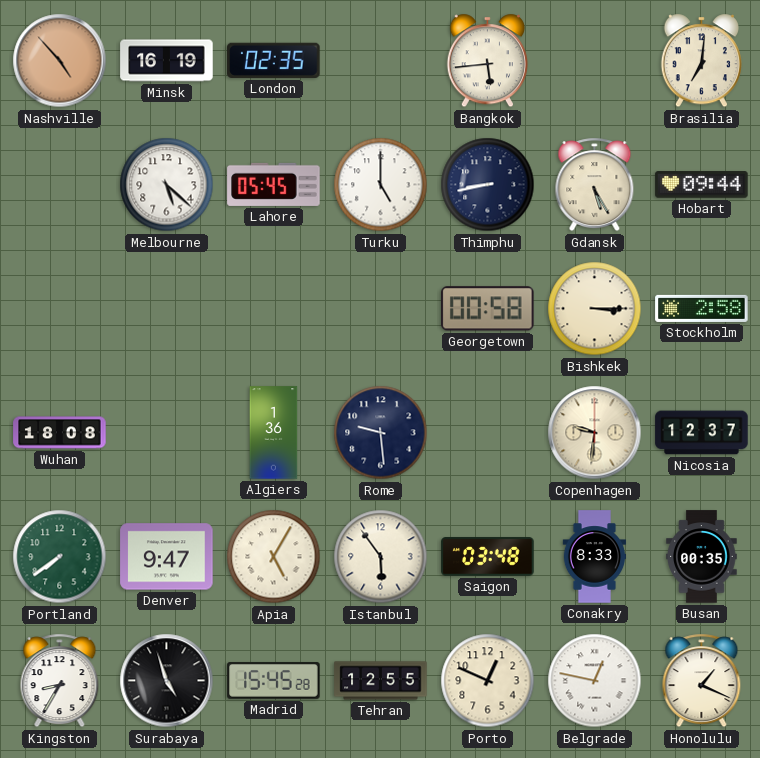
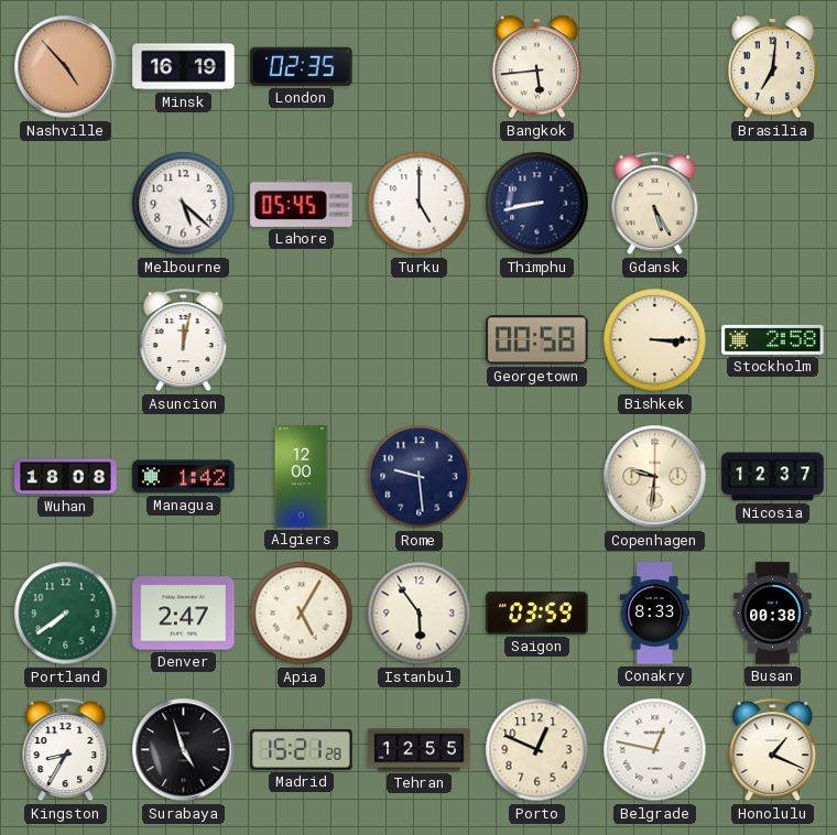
Hobart: 09:44 -> none (702, 185)
Asuncion: none -> 12:02 (184, 340)
Managua: none -> 1:42 (184, 477)
Algiers: 1:36 -> 12:00 (302, 477)
Denver: 9:47 -> 2:47 (184, 614)
Saigon: 03:48 -> 03:59 (537, 614)
Busan: 00:35 -> 00:38 (773, 614)
Madrid: 15:45 -> 15:21 (302, 750)
